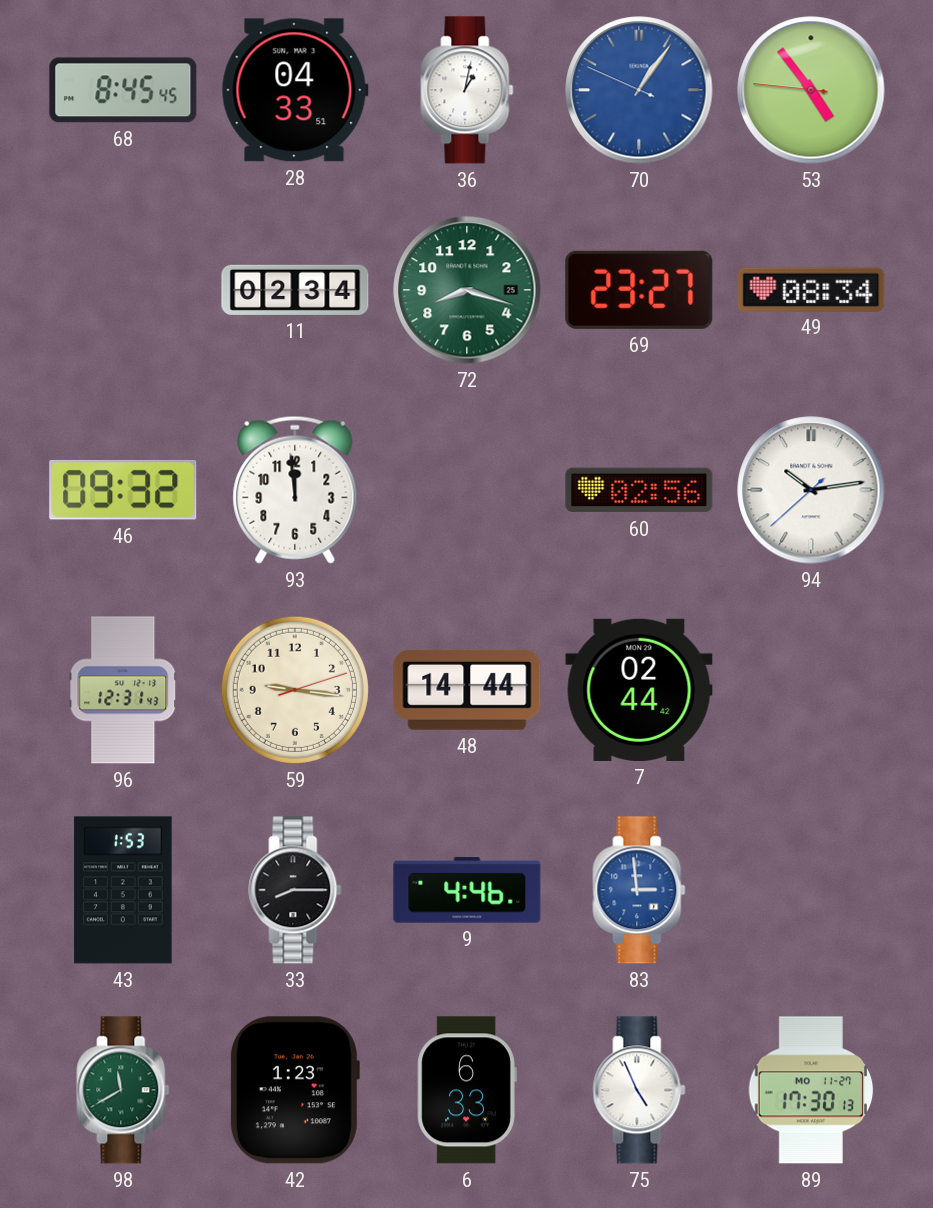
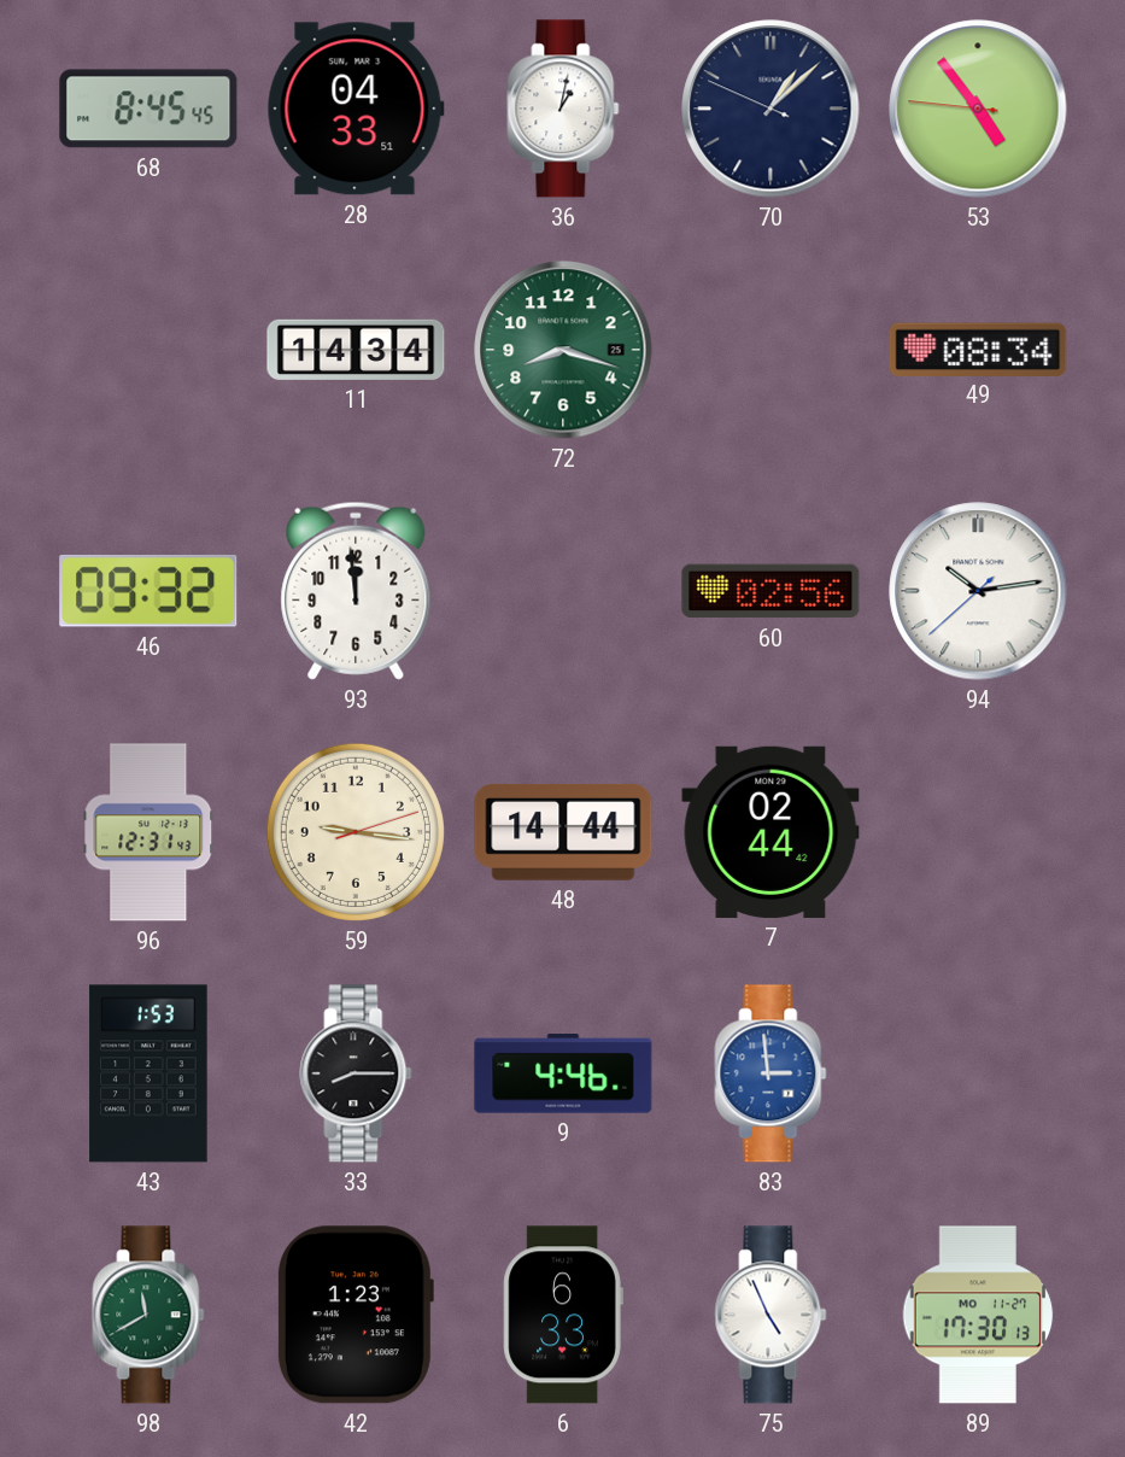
70: 1:05 -> 1:07 (770, 109)
70 dial: blue -> navy (770, 109)
11: 02:34 -> 14:34 (356, 350)
69: 23:27 -> none (639, 290)
